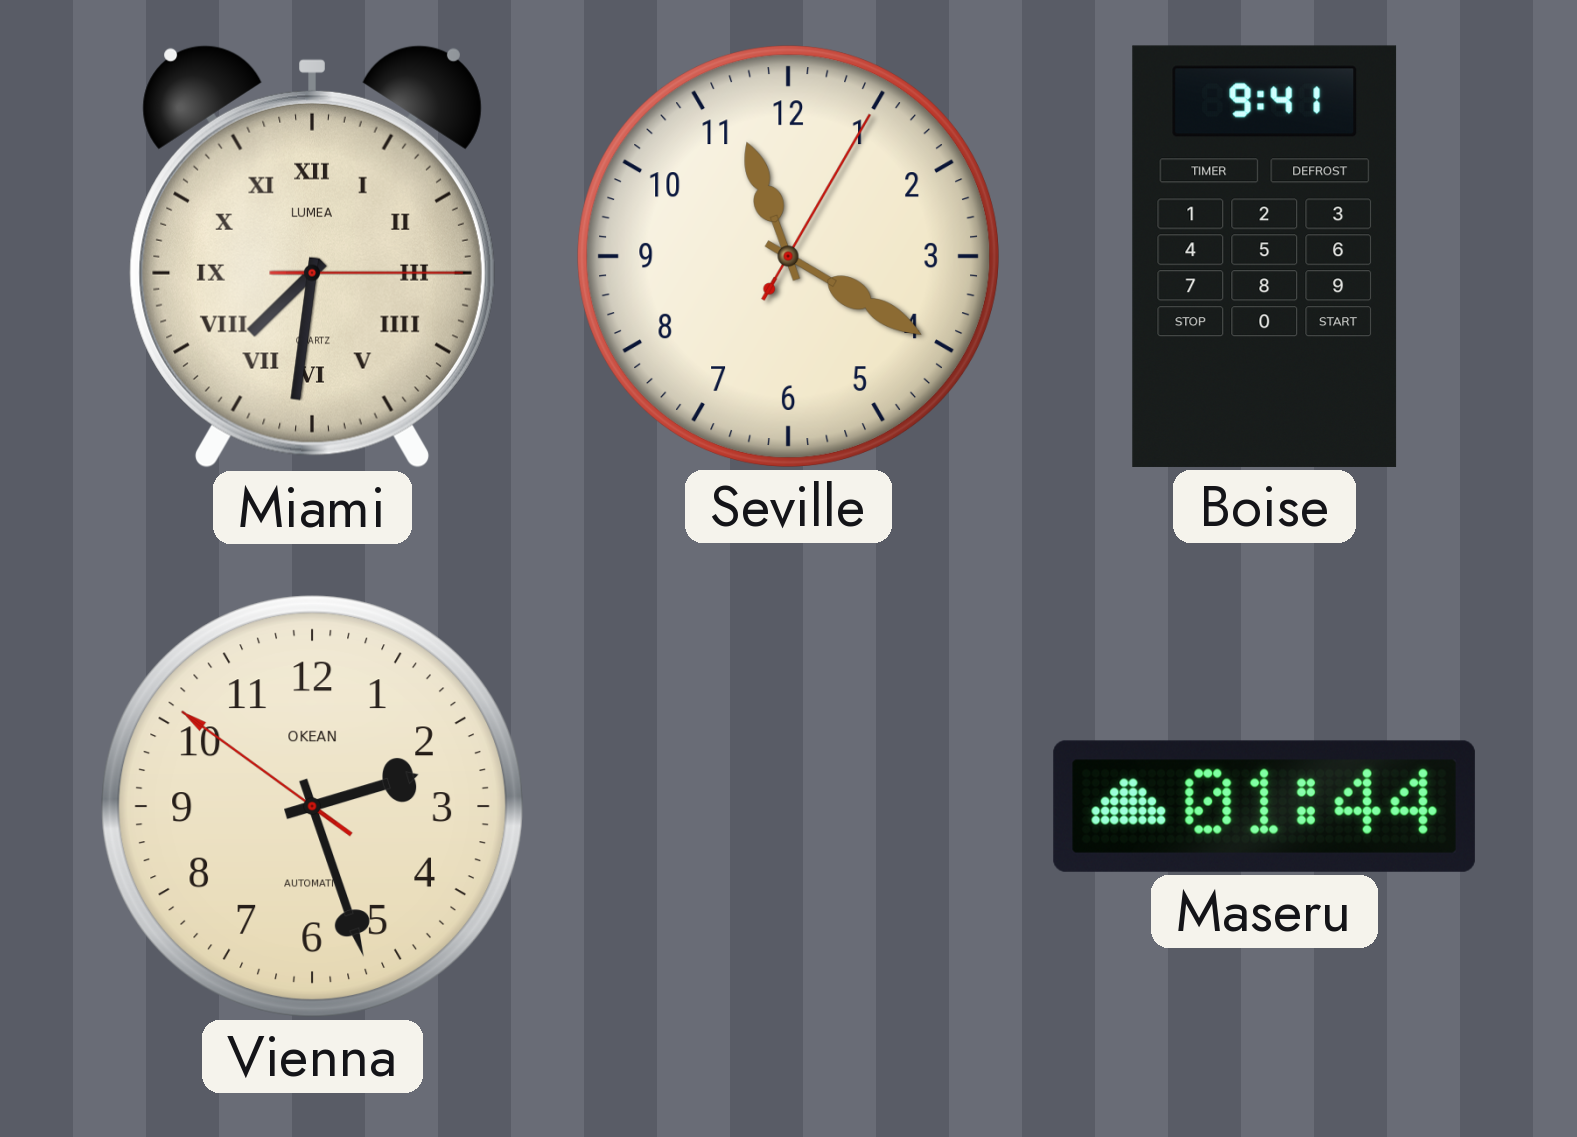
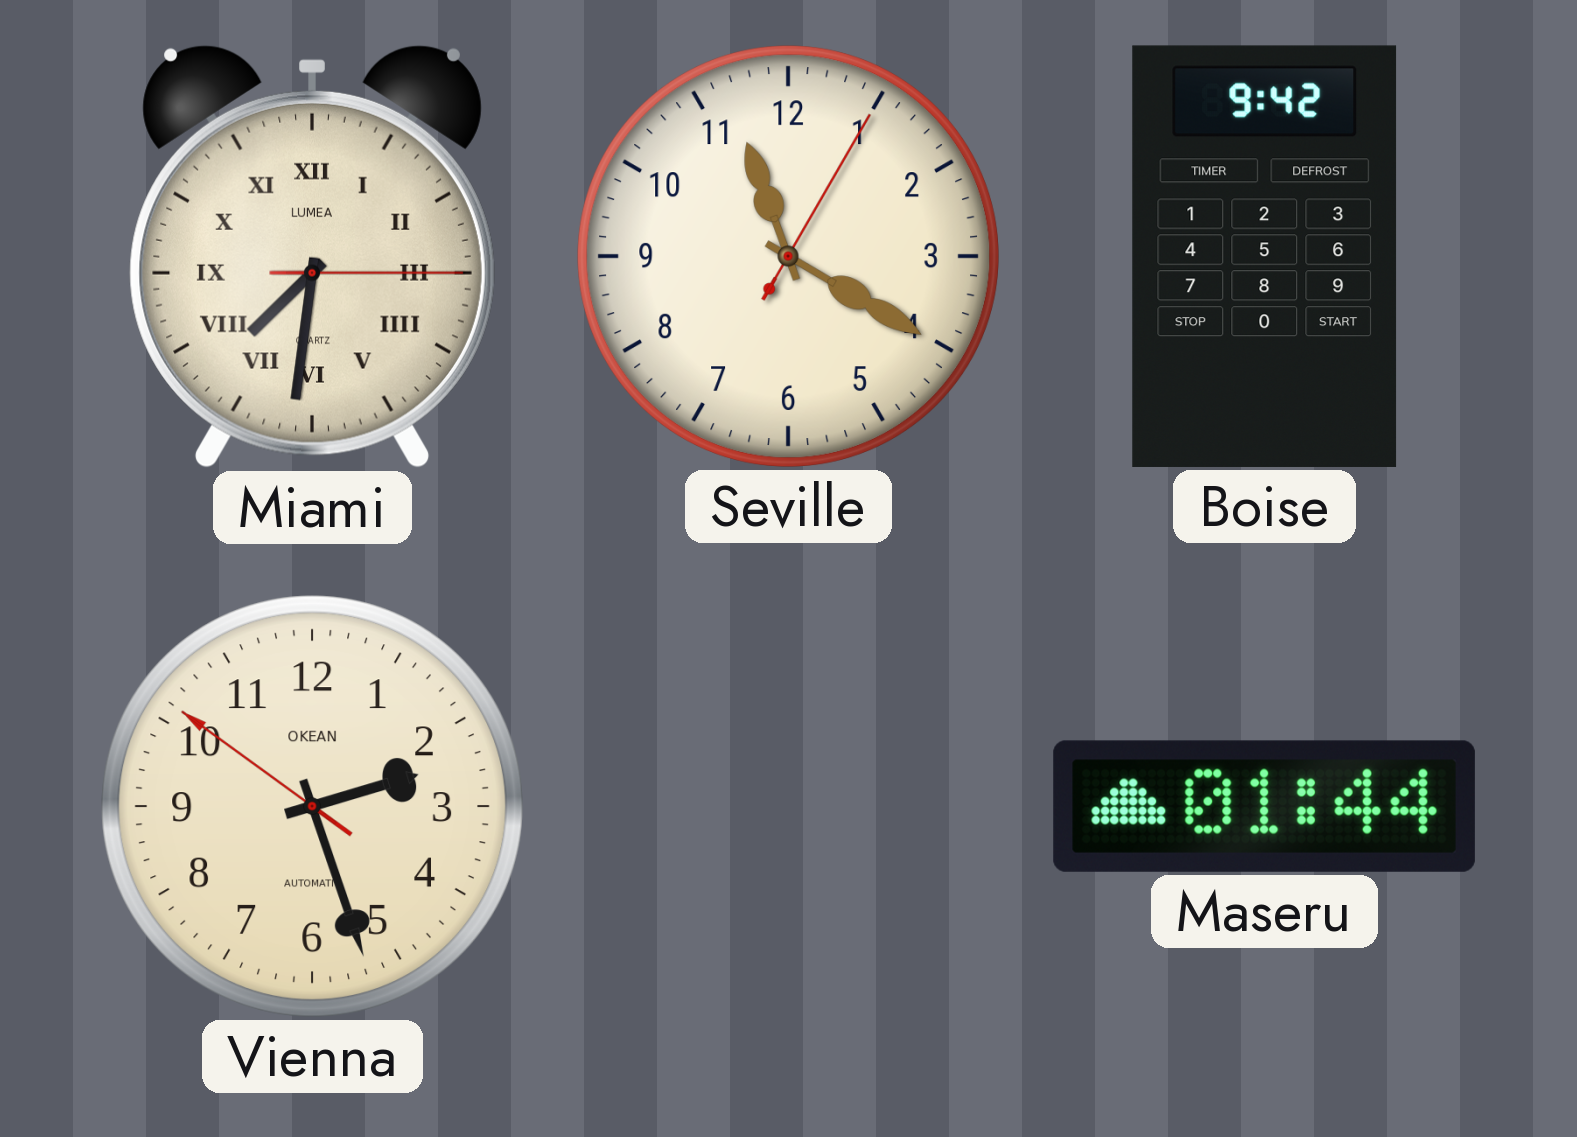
Boise: 9:41 -> 9:42 (1265, 256)
